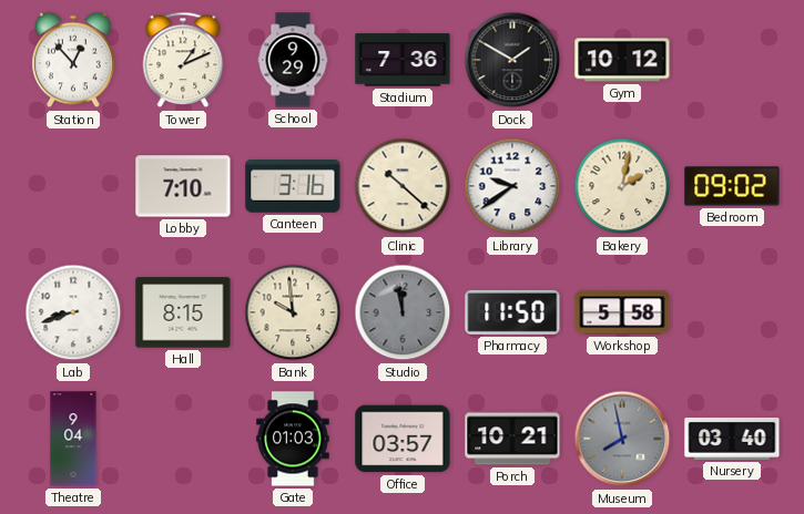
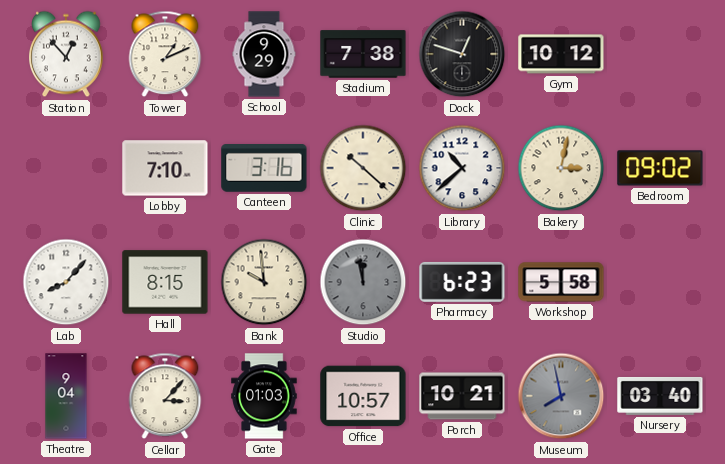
Stadium: 7:36 -> 7:38 (363, 54)
Dock: 1:50 -> 12:48 (462, 54)
Library: 9:39 -> 10:38 (462, 168)
Bakery: 2:02 -> 3:02 (561, 168)
Lab: 8:42 -> 8:07 (66, 282)
Pharmacy: 11:50 -> 6:23 (462, 282)
Cellar: none -> 3:07 (165, 396)
Office: 03:57 -> 10:57 (363, 396)
